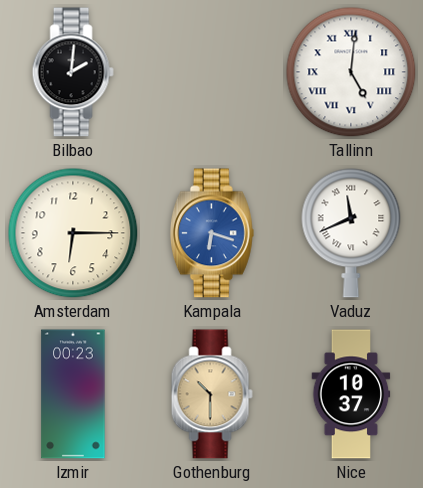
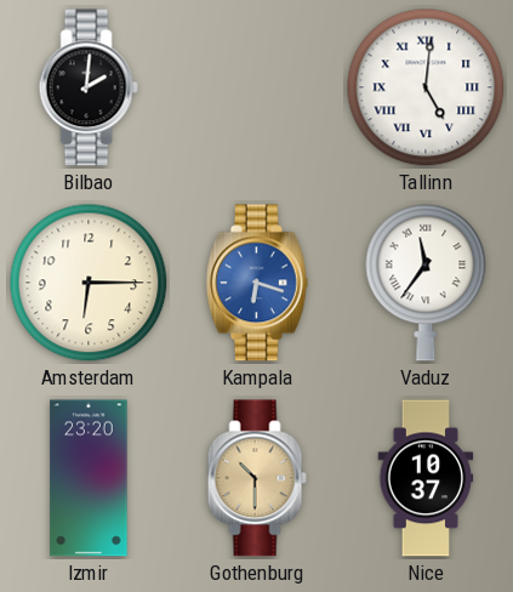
Vaduz: 11:41 -> 11:36 (426, 283)
Izmir: 00:23 -> 23:20 (89, 478)
